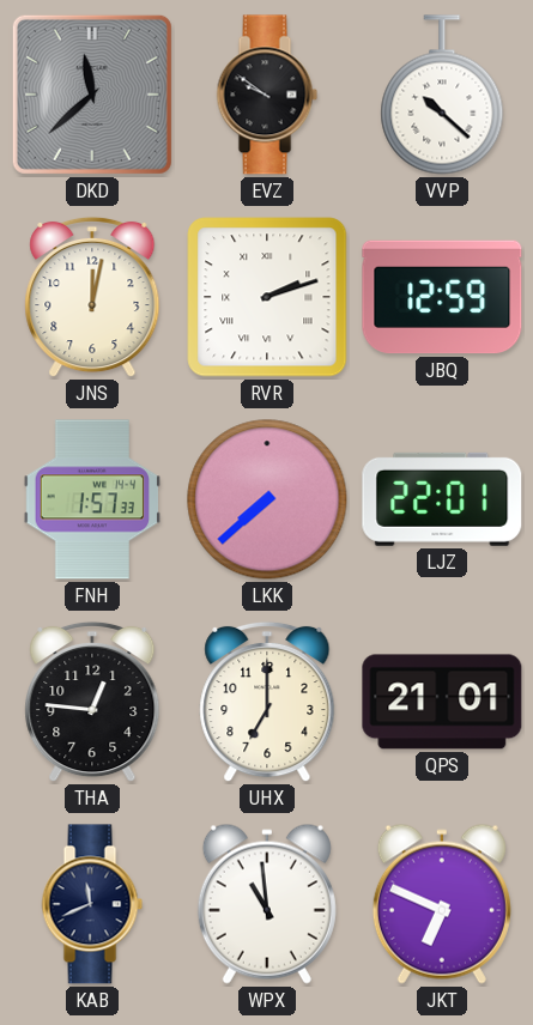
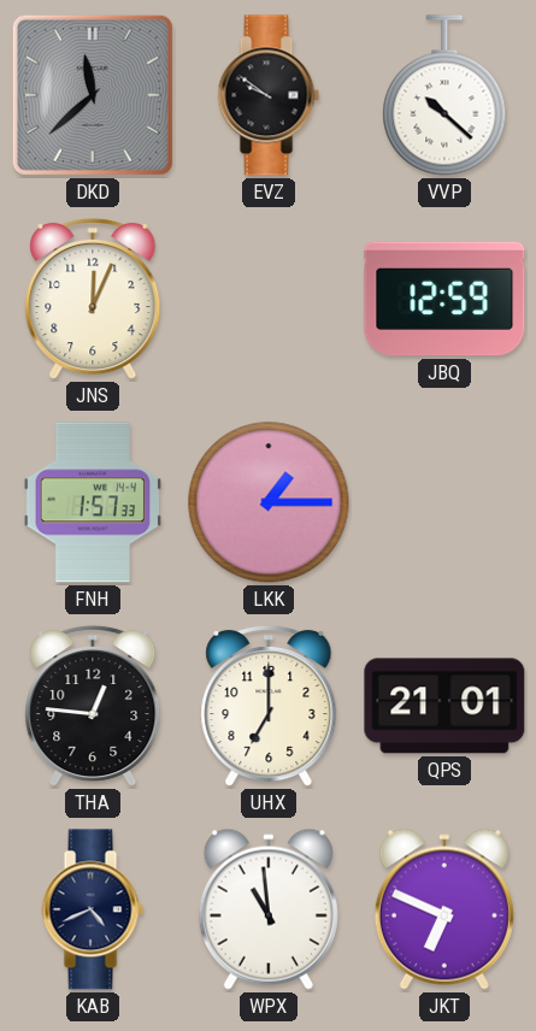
JNS: 12:02 -> 12:04 (93, 299)
RVR: 2:12 -> none (267, 297)
LKK: 7:38 -> 1:15 (269, 502)
LJZ: 22:01 -> none (442, 499)
KAB: 11:41 -> 4:41 (93, 909)
